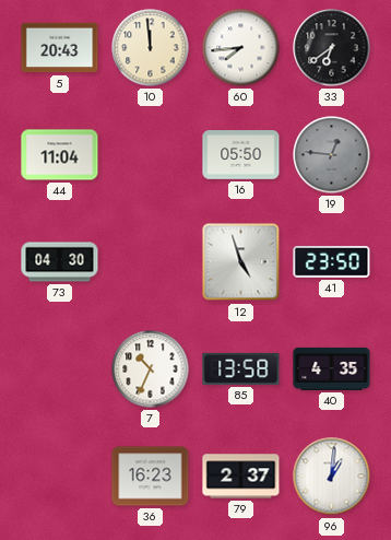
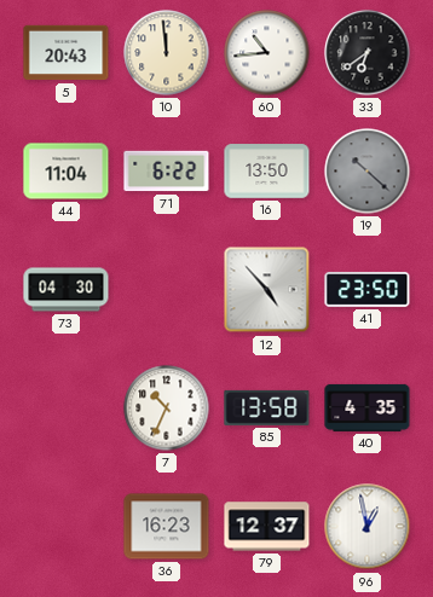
60: 7:44 -> 10:44 (267, 53)
71: none -> 6:22 (167, 172)
16: 05:50 -> 13:50 (267, 172)
19: 12:46 -> 10:22 (368, 172)
12: 4:57 -> 4:53 (267, 290)
79: 2:37 -> 12:37 (267, 527)
96: 1:01 -> 12:58 (368, 527)
